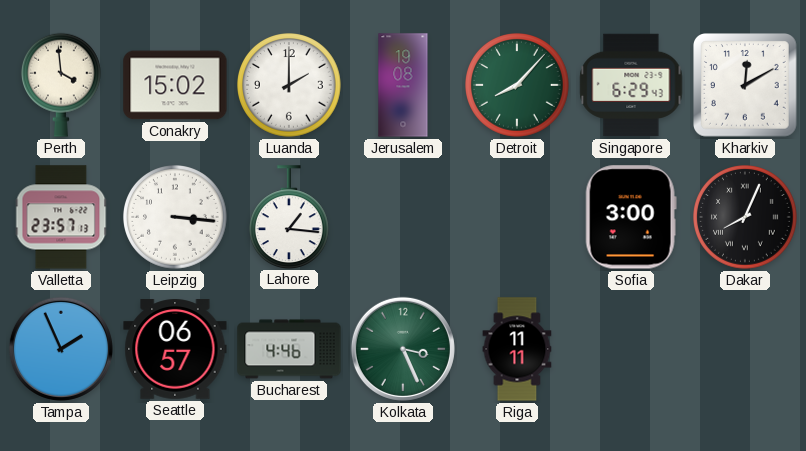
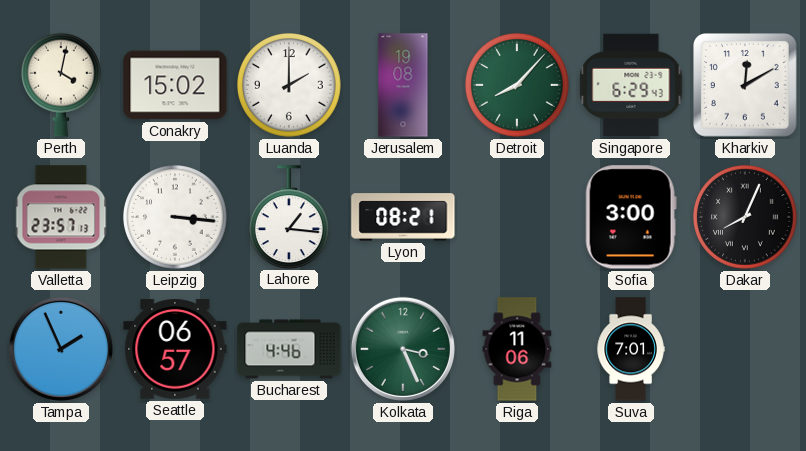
Perth: 3:59 -> 4:02 (61, 85)
Lyon: none -> 08:21 (403, 217)
Riga: 11:11 -> 11:06 (517, 349)
Suva: none -> 7:01 (631, 349)
